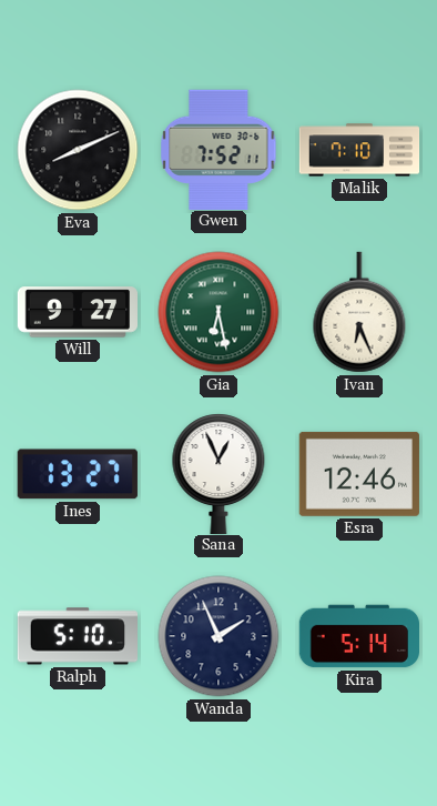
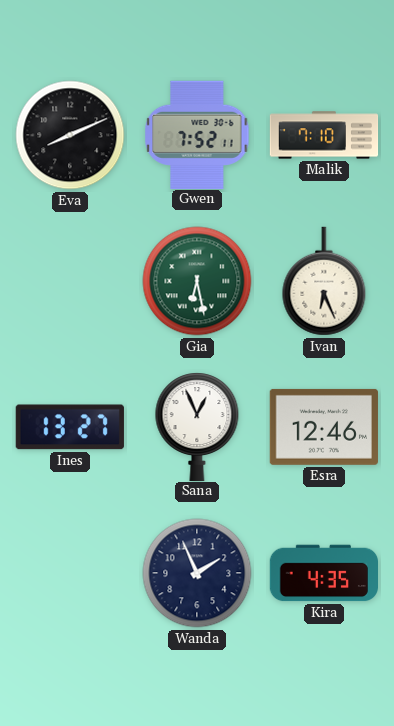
Will: 9:27 -> none (77, 312)
Ralph: 5:10 -> none (77, 636)
Kira: 5:14 -> 4:35 (323, 573)
